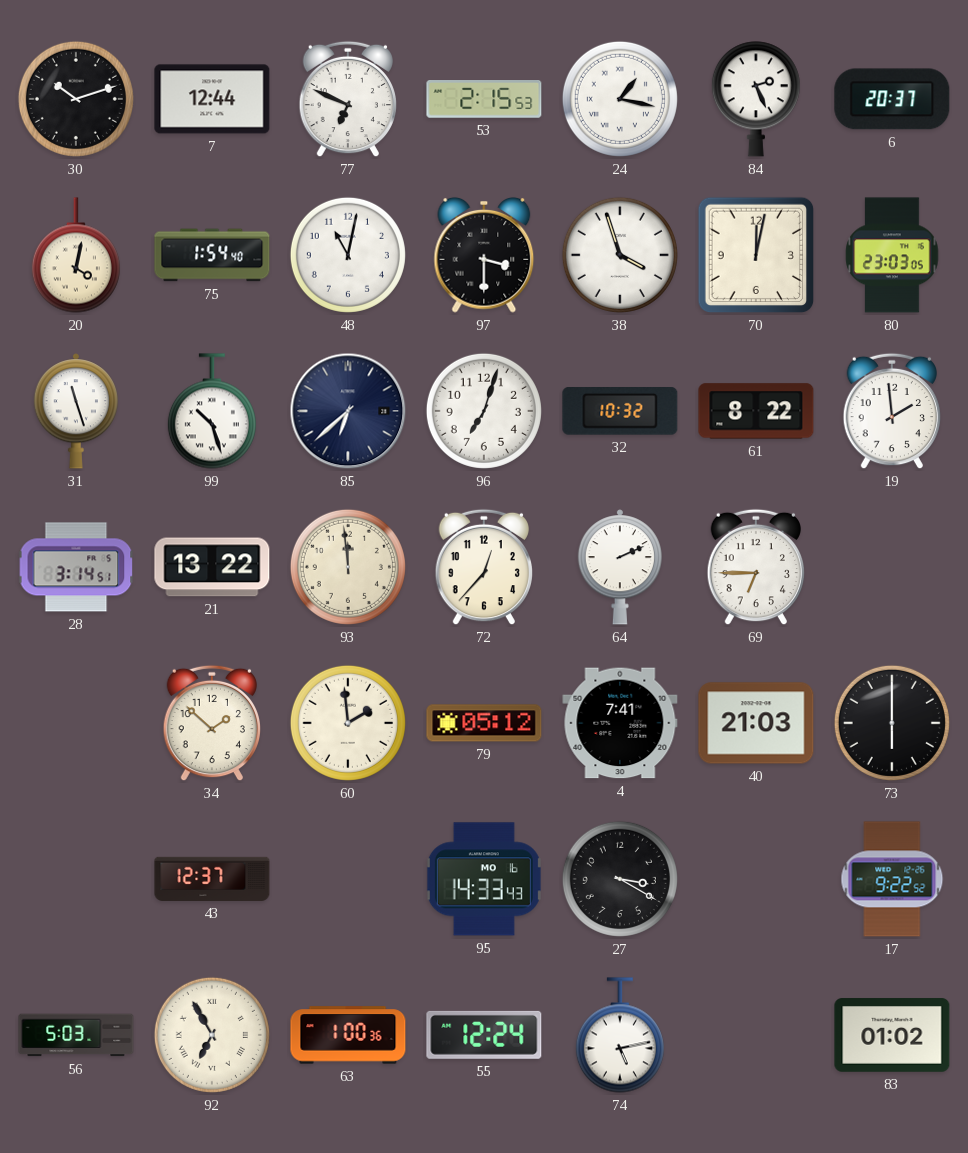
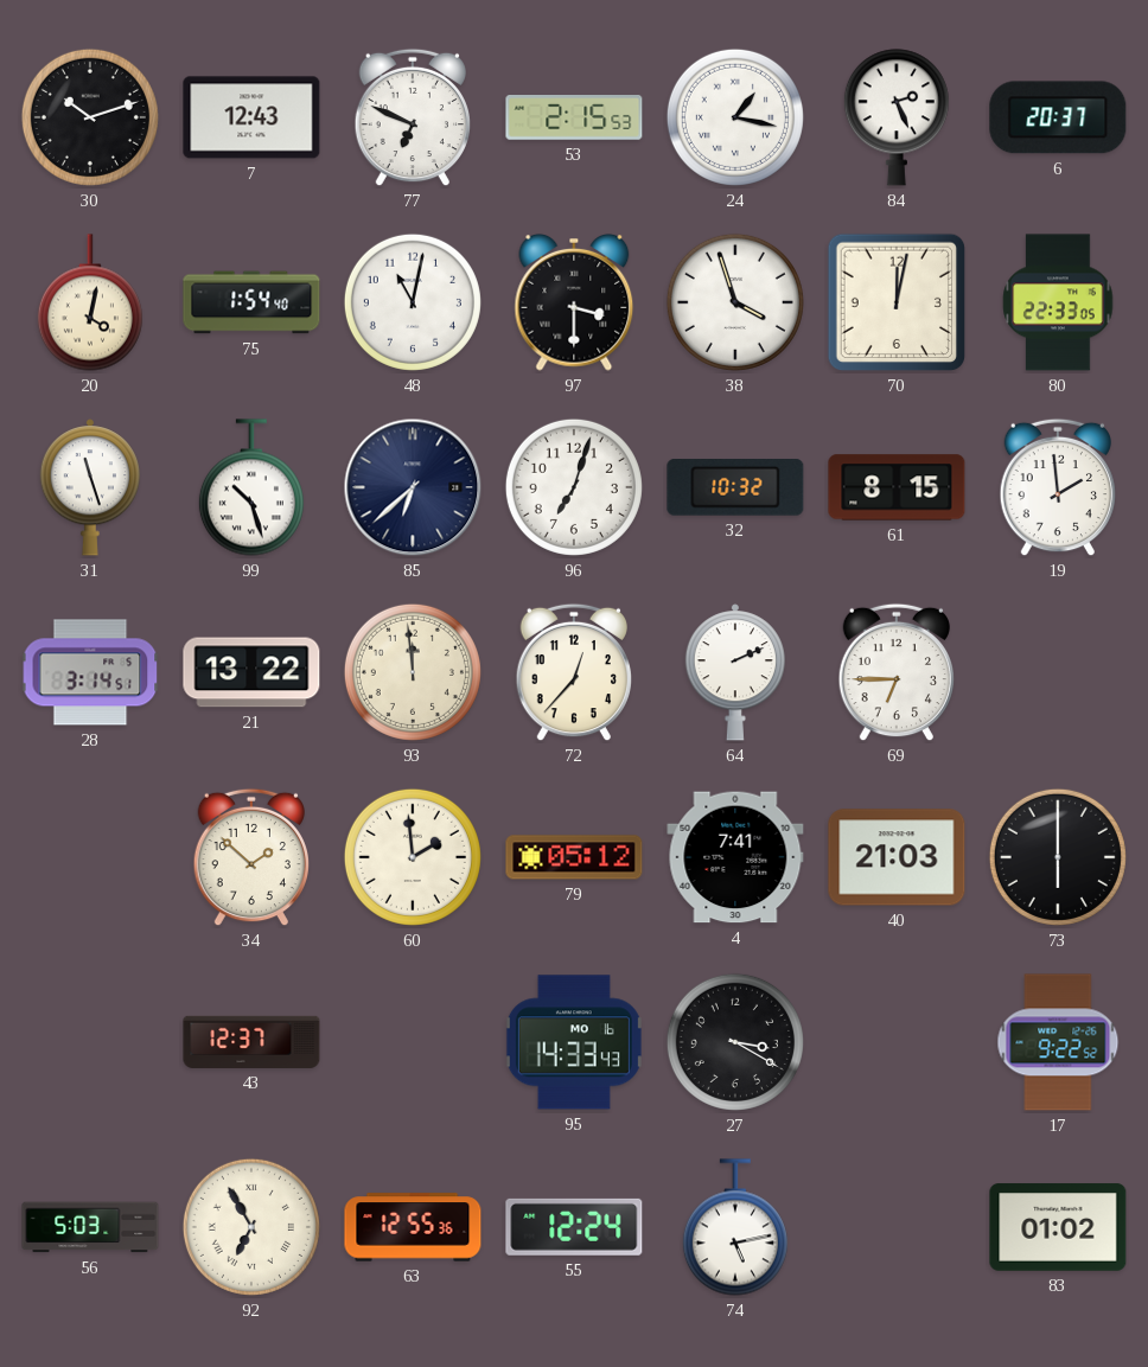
7: 12:44 -> 12:43 (251, 117)
80: 23:03 -> 22:33 (1058, 302)
61: 8:22 -> 8:15 (897, 487)
63: 1:00 -> 12:55 (413, 1227)
